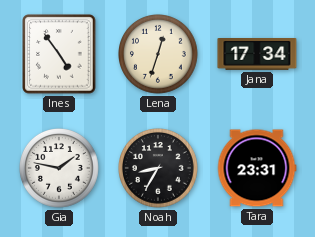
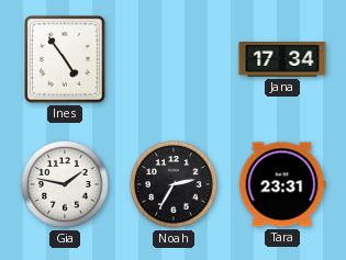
Lena: 12:33 -> none (159, 55)
Noah: 8:35 -> 2:35 (175, 185)
